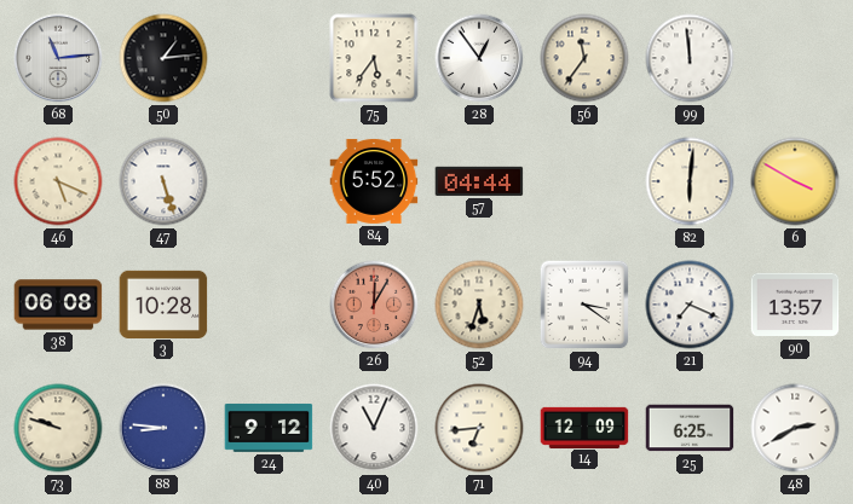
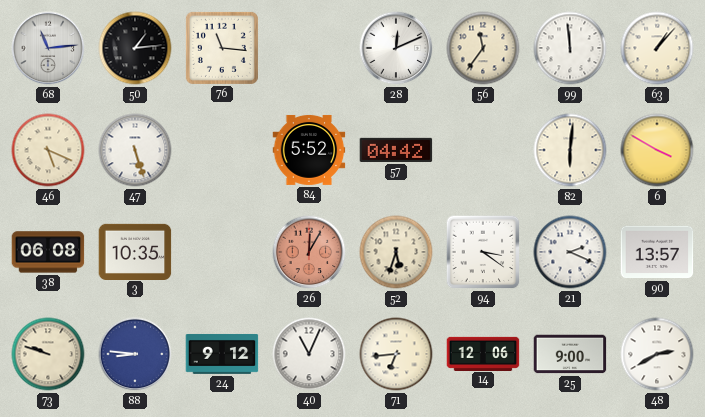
76: none -> 11:16 (222, 48)
75: 5:36 -> none (374, 58)
28: 12:54 -> 12:11 (396, 48)
63: none -> 1:07 (657, 48)
57: 04:44 -> 04:42 (396, 150)
3: 10:28 -> 10:35 (135, 251)
21: 7:19 -> 2:19 (570, 252)
14: 12:09 -> 12:06 (483, 353)
25: 6:25 -> 9:00 (570, 354)
